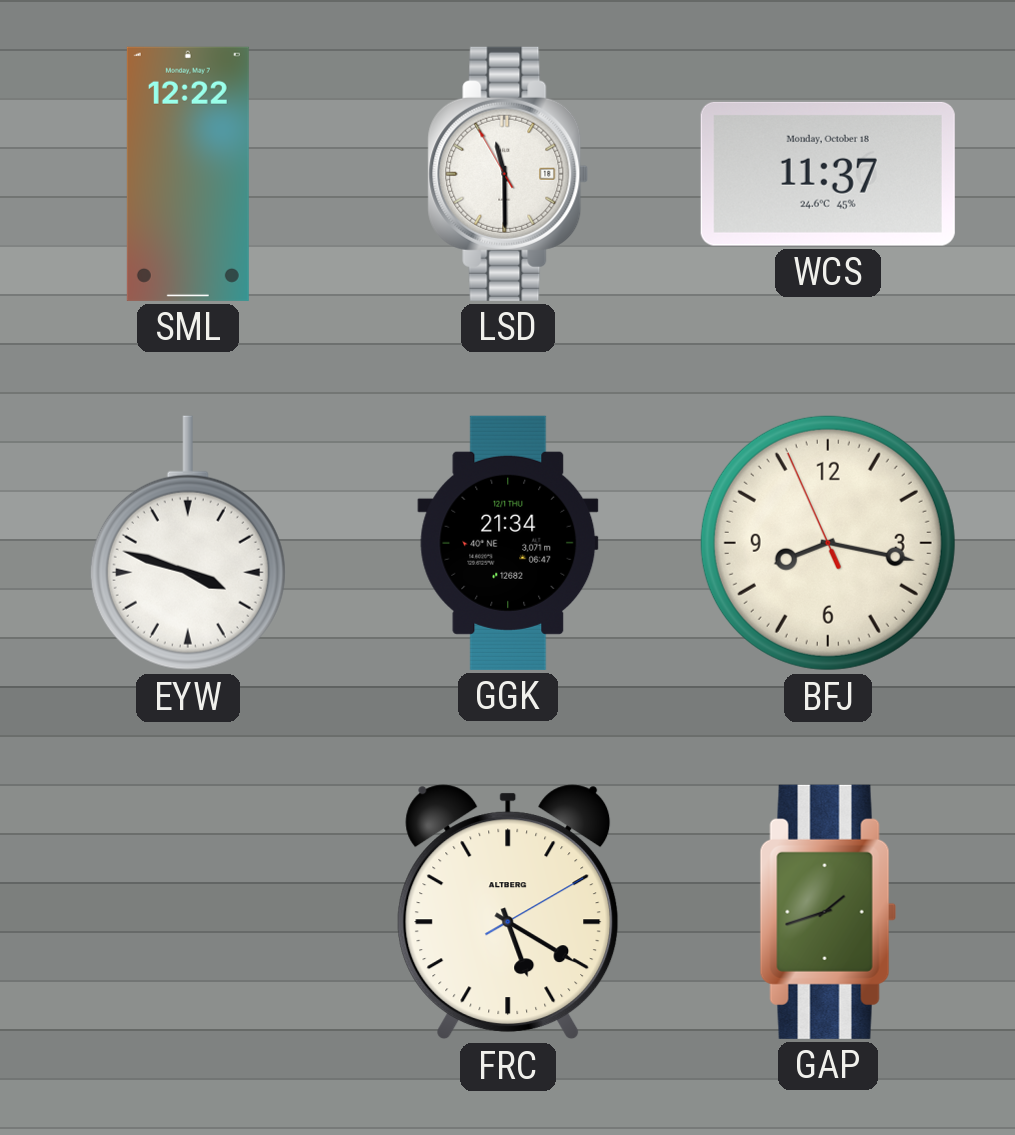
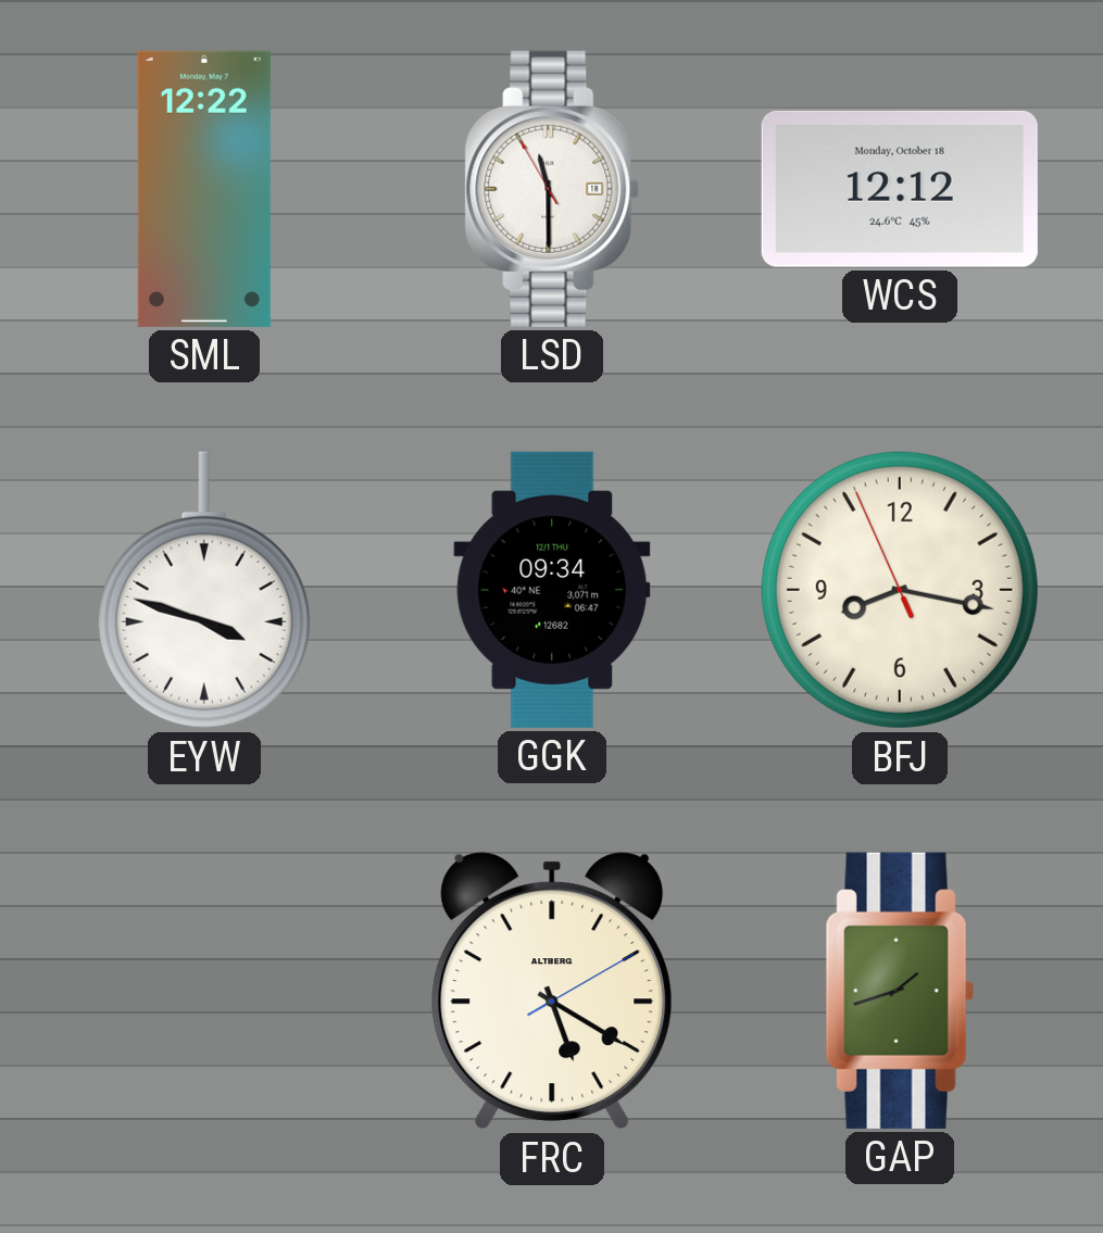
WCS: 11:37 -> 12:12 (900, 189)
GGK: 21:34 -> 09:34 (552, 590)
